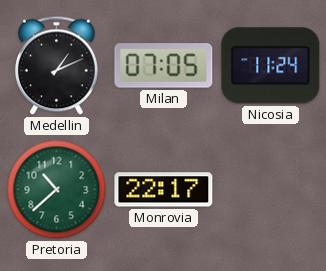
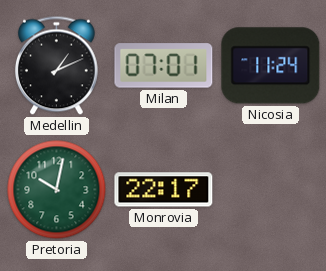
Milan: 07:05 -> 07:01 (164, 66)
Pretoria: 10:38 -> 10:02 (57, 190)
